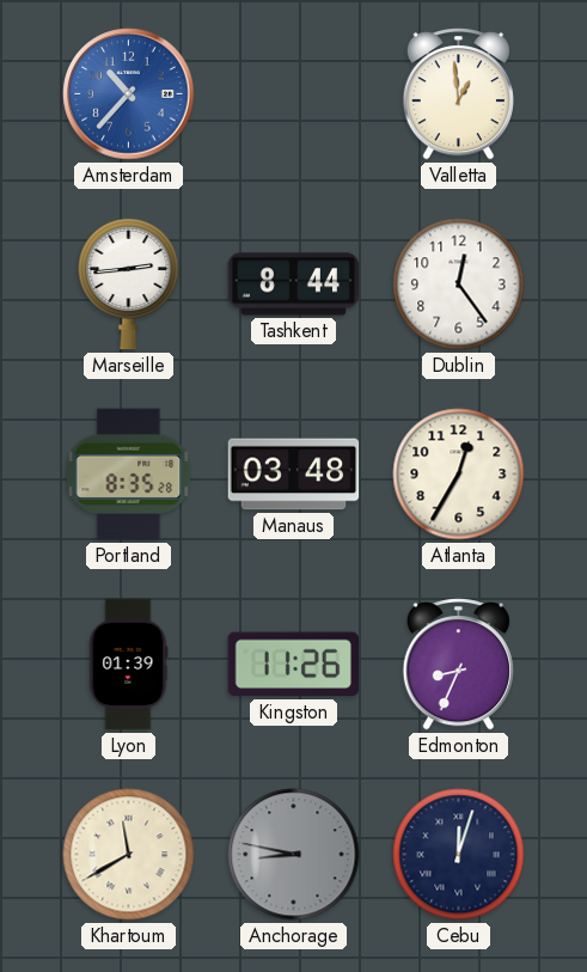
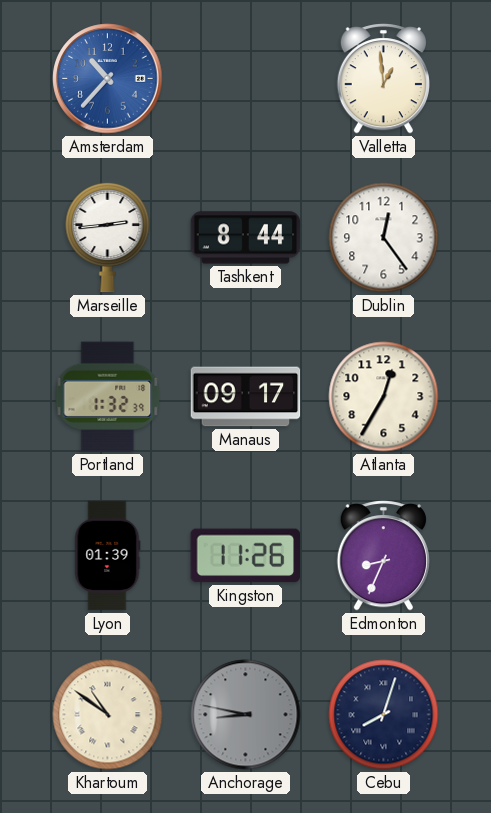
Portland: 8:35 -> 1:32 (108, 397)
Manaus: 03:48 -> 09:17 (246, 397)
Khartoum: 11:40 -> 10:51 (108, 715)
Cebu: 12:03 -> 8:03 (384, 715)
